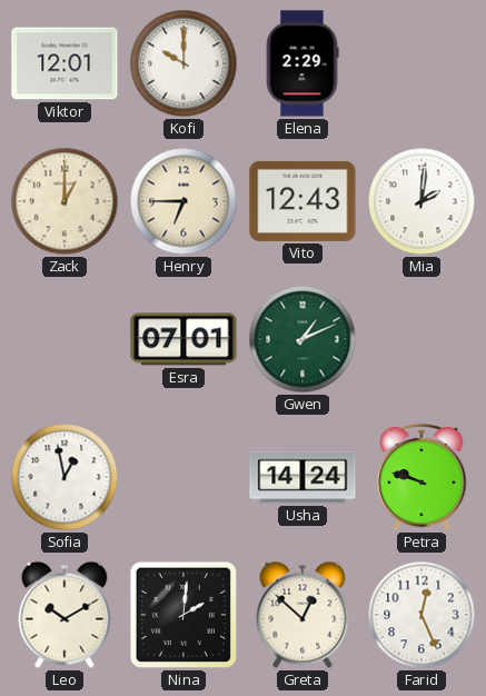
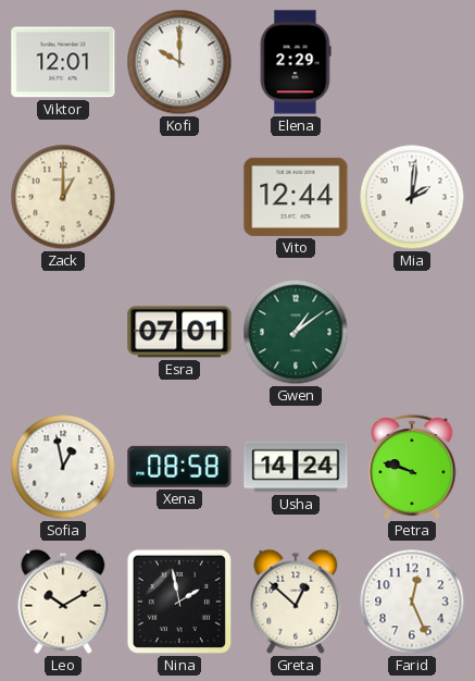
Henry: 6:45 -> none (184, 201)
Vito: 12:43 -> 12:44 (296, 197)
Gwen: 1:11 -> 1:09 (296, 332)
Xena: none -> 08:58 (179, 467)
Nina: 2:01 -> 1:58 (179, 602)
